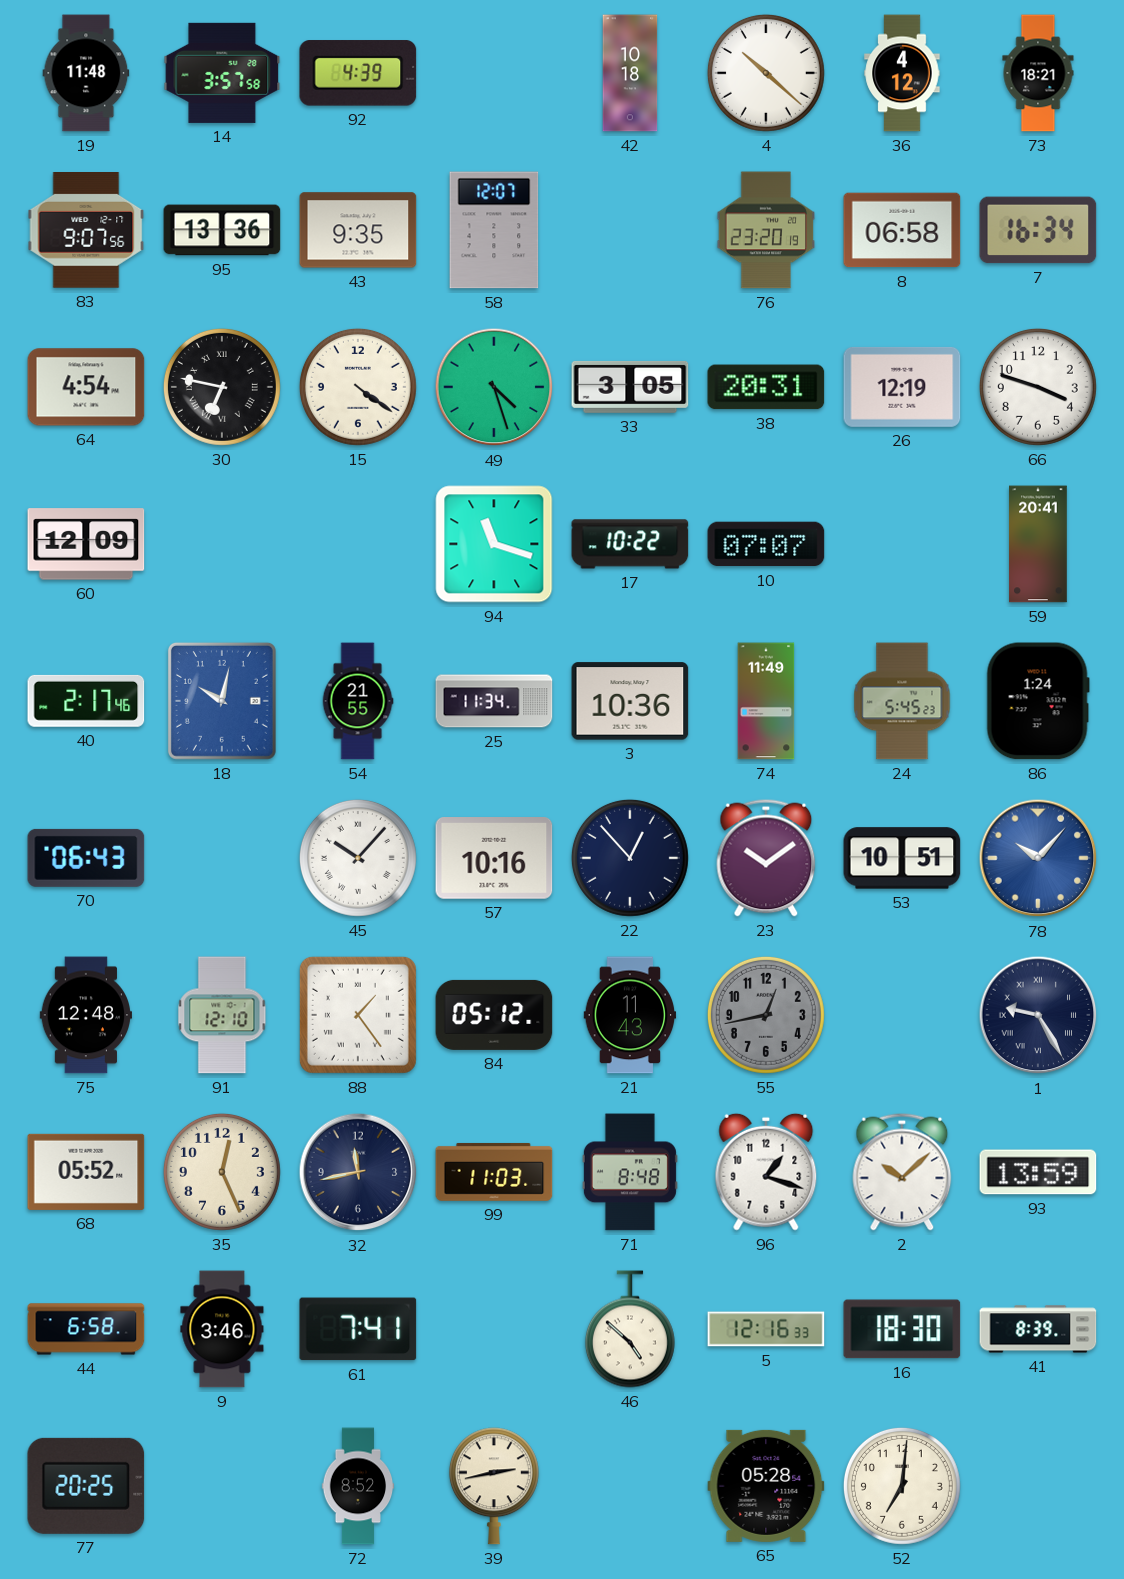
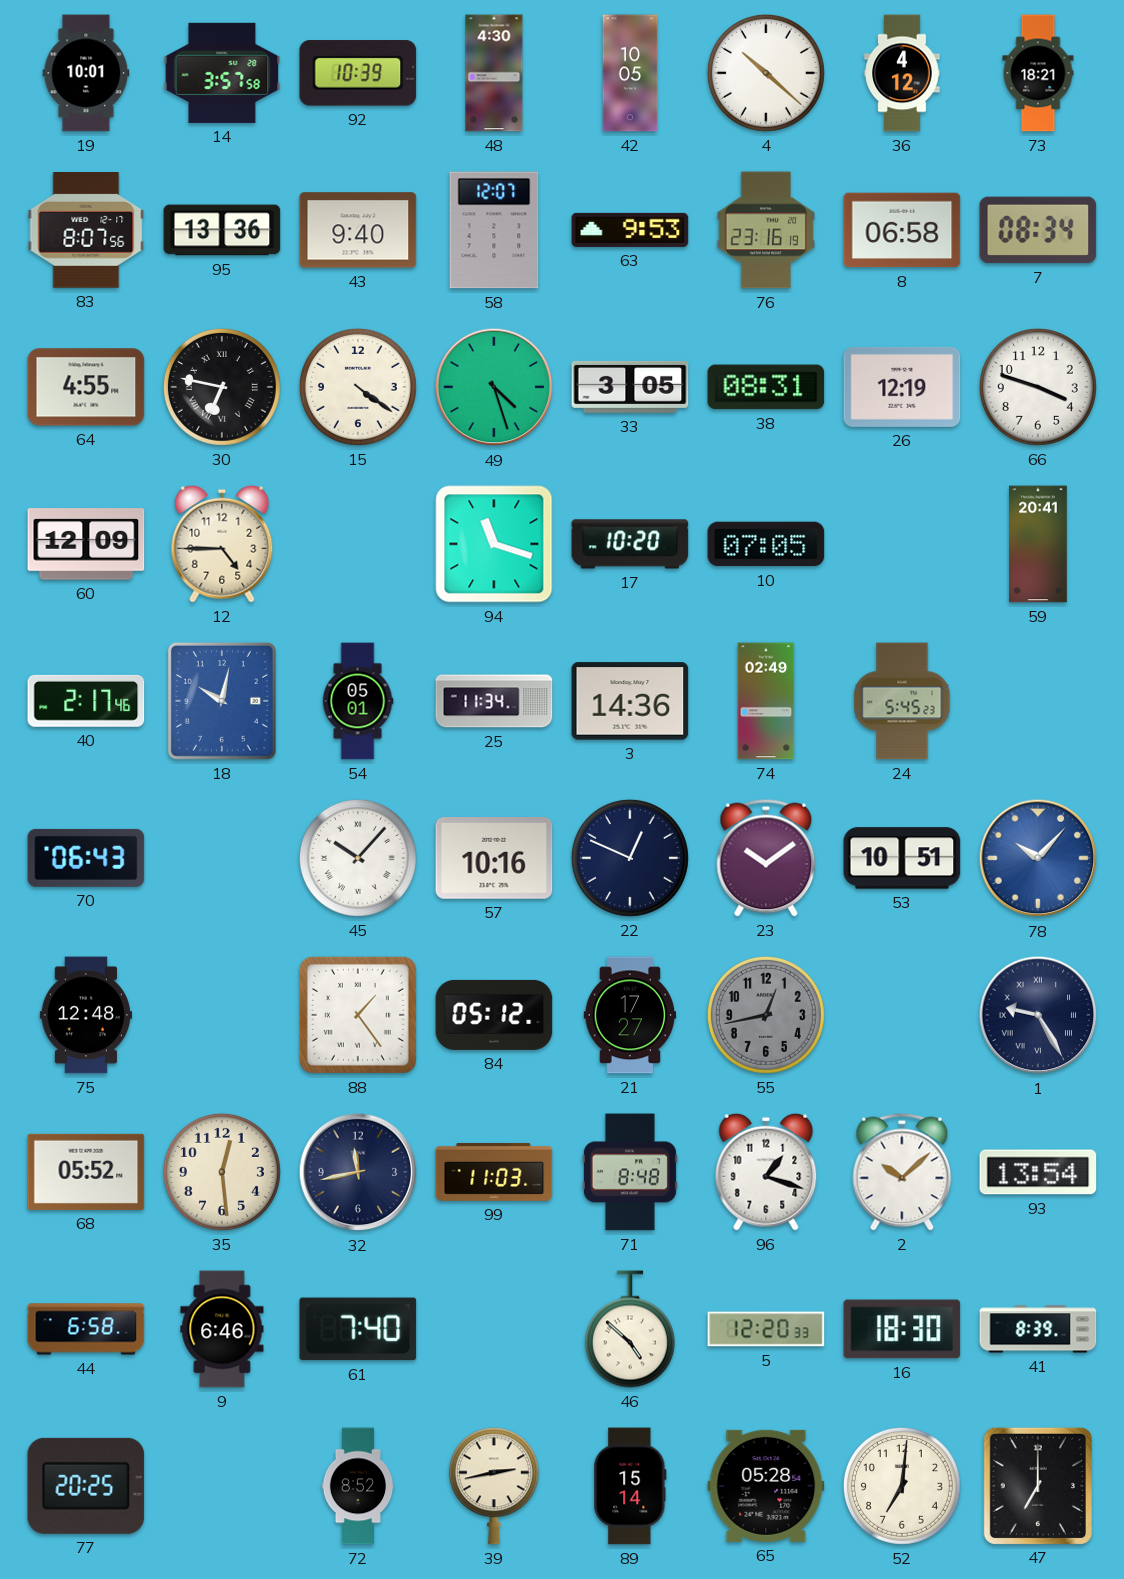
19: 11:48 -> 10:01 (86, 73)
92: 4:39 -> 10:39 (358, 73)
48: none -> 4:30 (494, 73)
42: 10:18 -> 10:05 (630, 73)
83: 9:07 -> 8:07 (86, 231)
43: 9:35 -> 9:40 (358, 230)
63: none -> 9:53 (630, 230)
76: 23:20 -> 23:16 (766, 230)
7: 16:34 -> 08:34 (1038, 230)
64: 4:54 -> 4:55 (86, 387)
38: 20:31 -> 08:31 (766, 387)
12: none -> 4:45 (222, 544)
17: 10:22 -> 10:20 (630, 544)
10: 07:07 -> 07:05 (766, 544)
54: 21:55 -> 05:01 (358, 701)
3: 10:36 -> 14:36 (630, 701)
74: 11:49 -> 02:49 (766, 701)
86: 1:24 -> none (1038, 701)
22: 12:53 -> 12:49 (630, 858)
91: 12:10 -> none (222, 1015)
21: 11:43 -> 17:27 (630, 1015)
35: 12:26 -> 12:29 (222, 1172)
93: 13:59 -> 13:54 (1038, 1172)
9: 3:46 -> 6:46 (222, 1329)
61: 7:41 -> 7:40 (358, 1329)
5: 12:16 -> 12:20 (766, 1329)
89: none -> 15:14 (630, 1486)
47: none -> 7:00 (1038, 1485)
